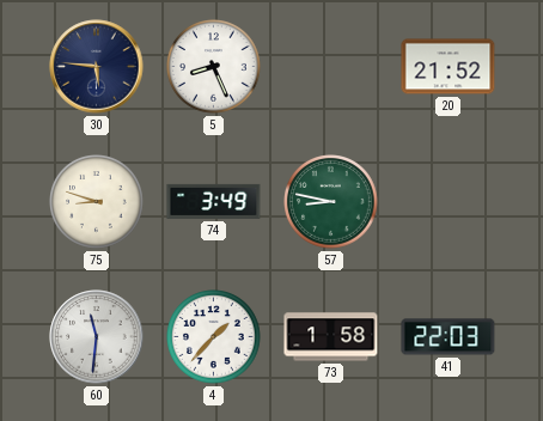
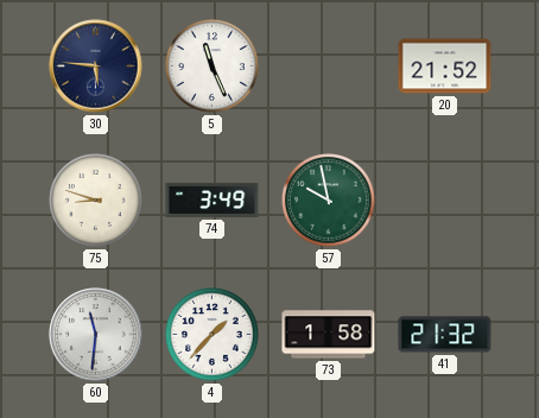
5: 8:26 -> 11:26 (213, 66)
57: 8:47 -> 9:58 (329, 201)
41: 22:03 -> 21:32 (445, 335)
